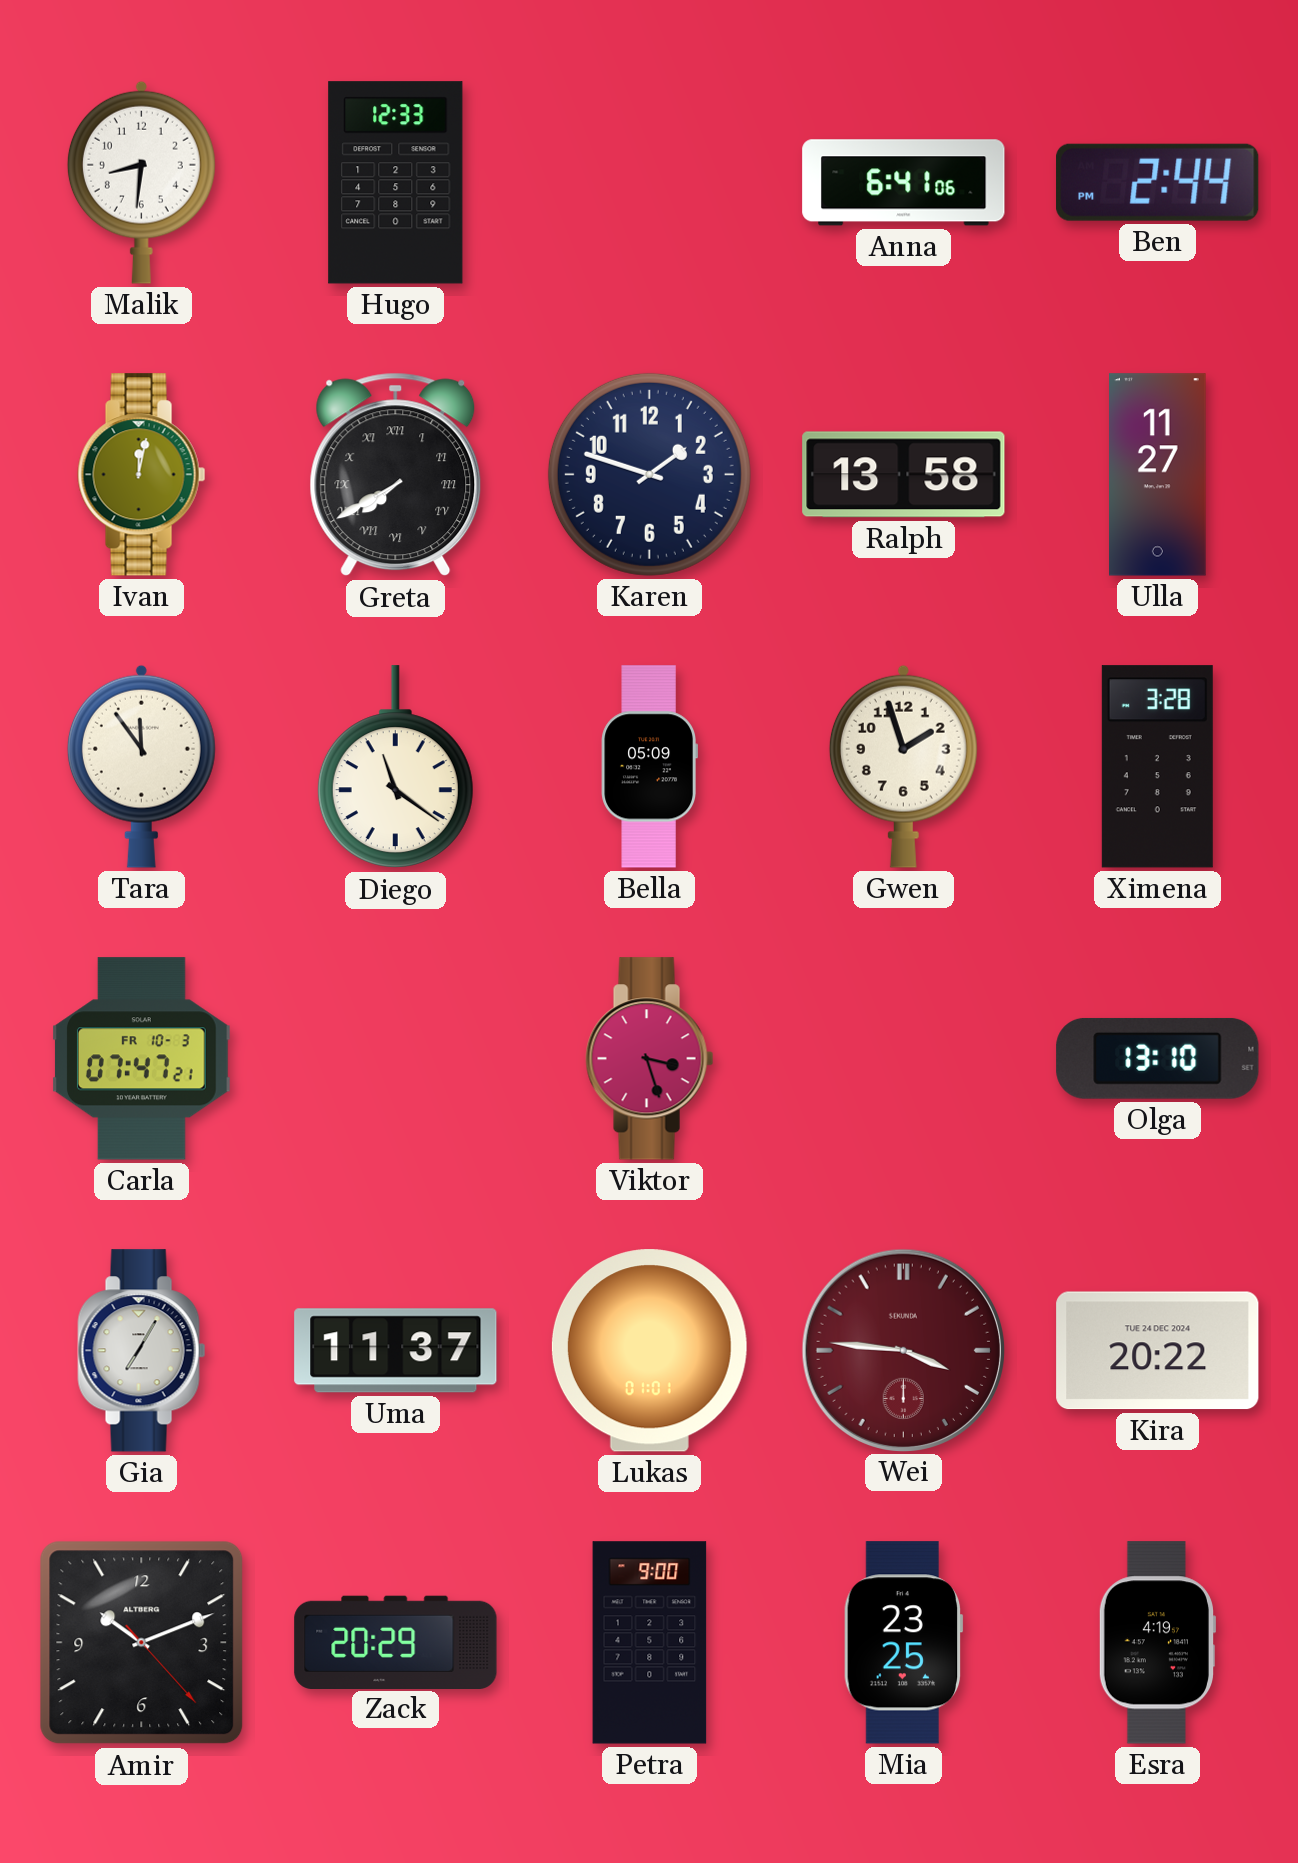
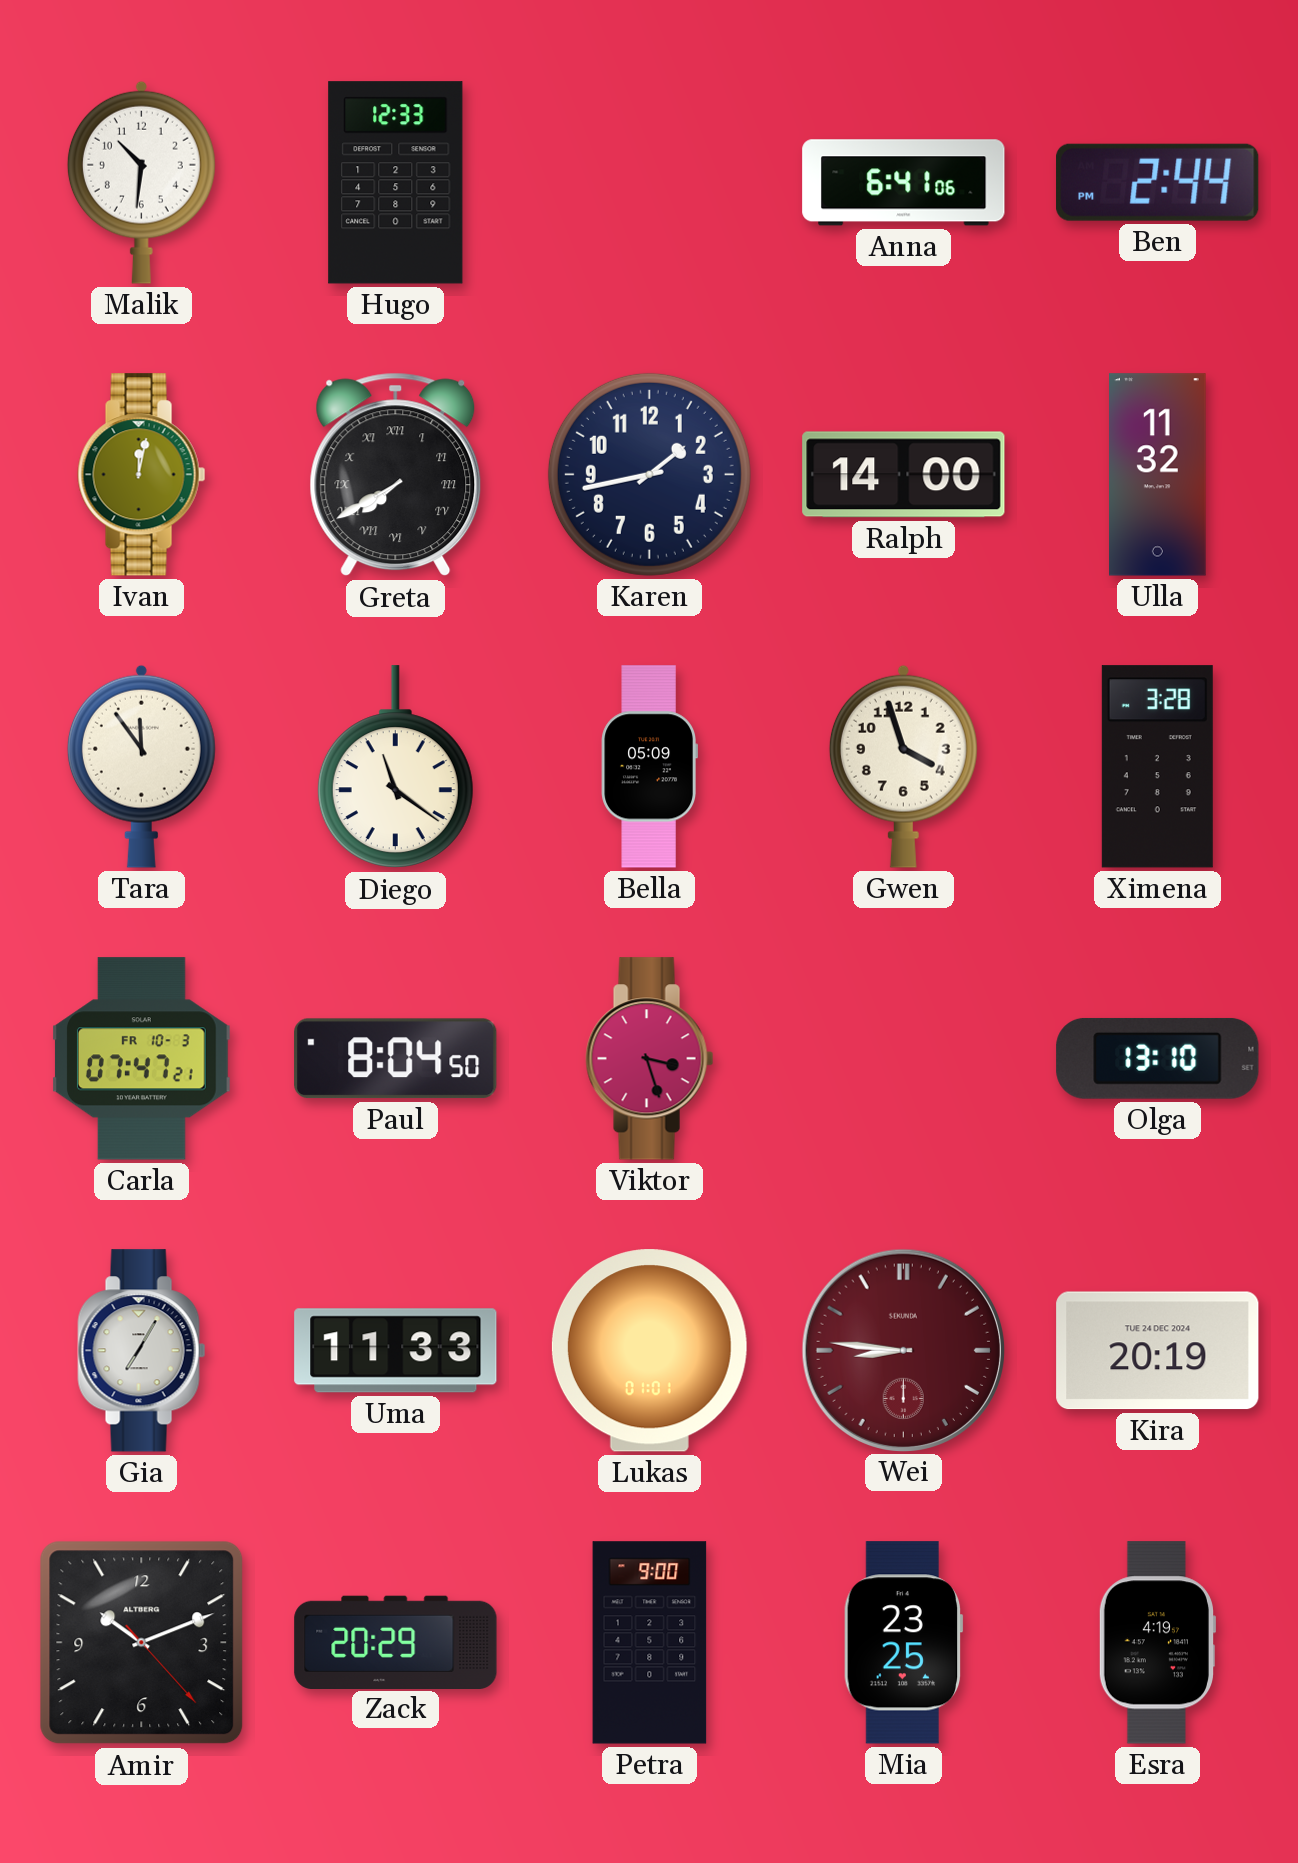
Malik: 8:31 -> 10:31 (141, 182)
Karen: 1:48 -> 1:43 (649, 474)
Ralph: 13:58 -> 14:00 (904, 475)
Ulla: 11:27 -> 11:32 (1158, 475)
Gwen: 1:57 -> 3:57 (903, 766)
Paul: none -> 8:04 (396, 1059)
Uma: 11:37 -> 11:33 (396, 1351)
Wei: 3:46 -> 8:46 (903, 1350)
Kira: 20:22 -> 20:19 (1158, 1351)
